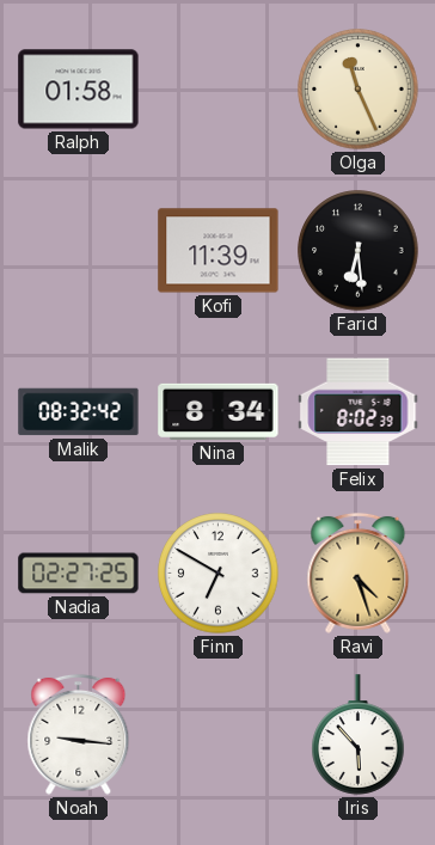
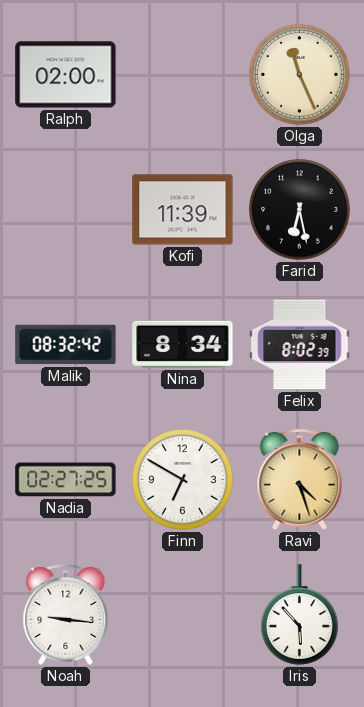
Ralph: 01:58 -> 02:00 (66, 75)
Farid: 6:29 -> 6:28 (300, 210)
